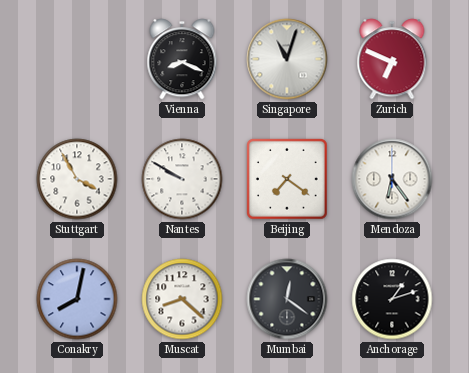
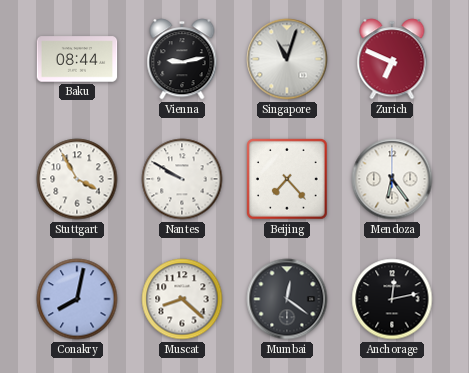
Baku: none -> 08:44 (77, 59)
Vienna: 8:19 -> 9:13 (182, 59)
Beijing: 7:21 -> 7:23 (288, 180)
Anchorage: 1:12 -> 12:13 (392, 299)
